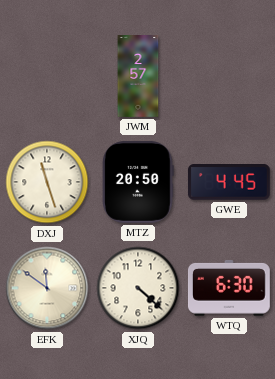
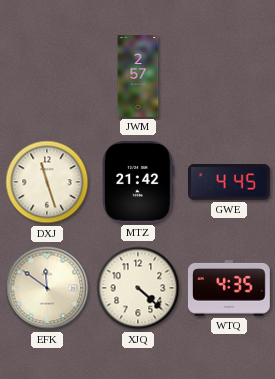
MTZ: 20:50 -> 21:42 (138, 182)
WTQ: 6:30 -> 4:35 (229, 288)
